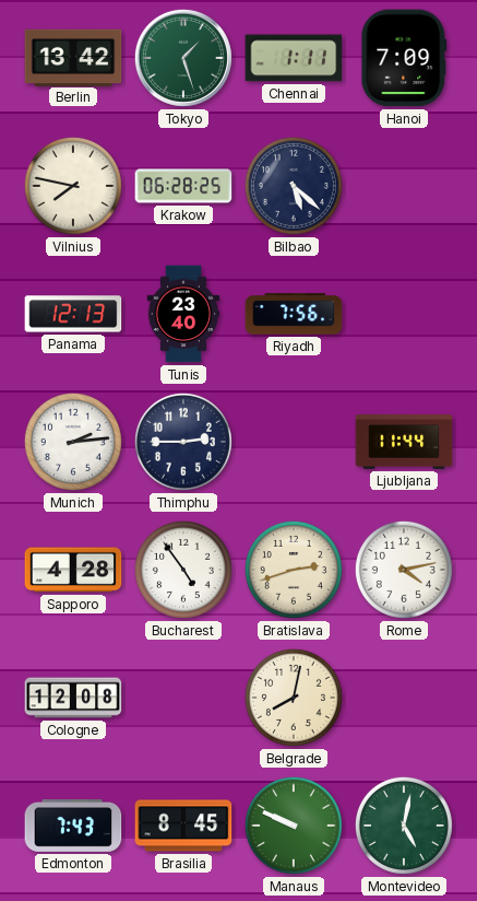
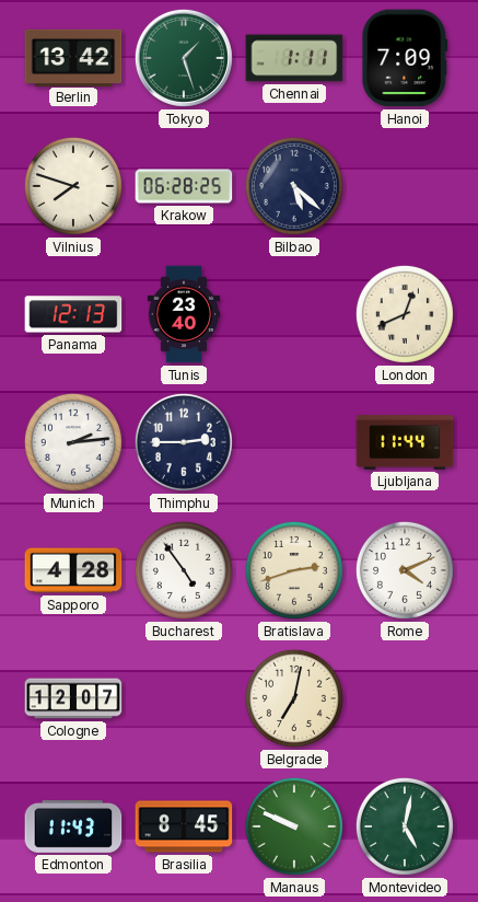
Vilnius: 7:47 -> 7:48 (73, 186)
Riyadh: 7:56 -> none (294, 314)
London: none -> 12:41 (405, 314)
Rome: 4:13 -> 4:11 (405, 570)
Cologne: 12:08 -> 12:07 (73, 698)
Belgrade: 8:02 -> 7:02 (294, 698)
Edmonton: 7:43 -> 11:43 (73, 826)
